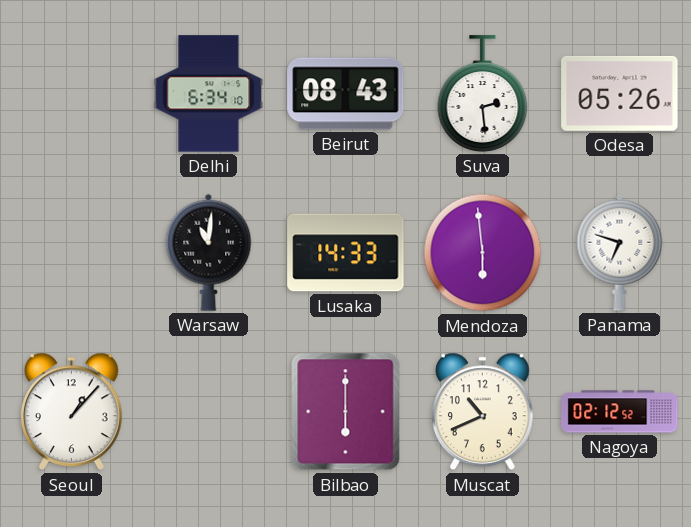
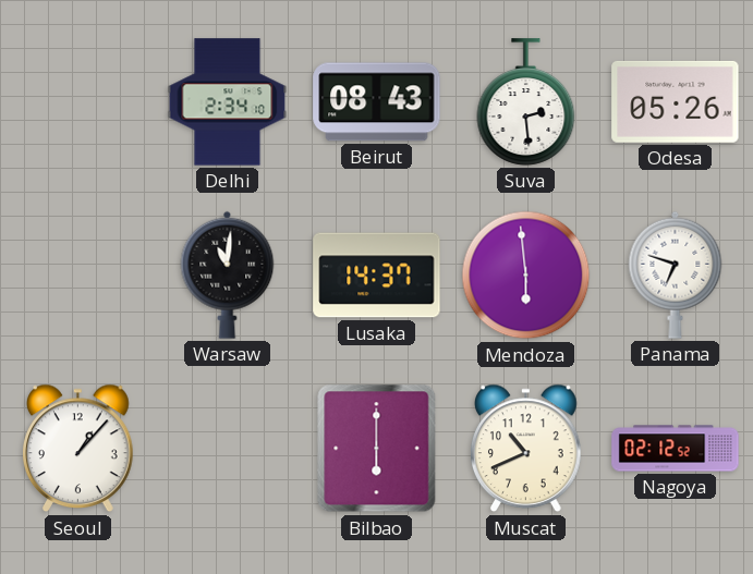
Delhi: 6:34 -> 2:34 (228, 102)
Lusaka: 14:33 -> 14:37 (377, 276)
